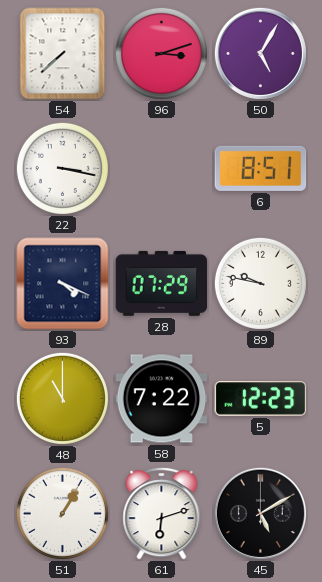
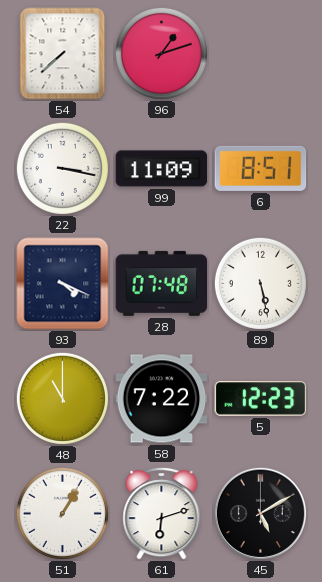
96: 3:12 -> 1:12 (161, 53)
50: 5:05 -> none (260, 53)
99: none -> 11:09 (162, 169)
28: 07:29 -> 07:48 (162, 283)
89: 9:47 -> 5:28 (260, 283)
